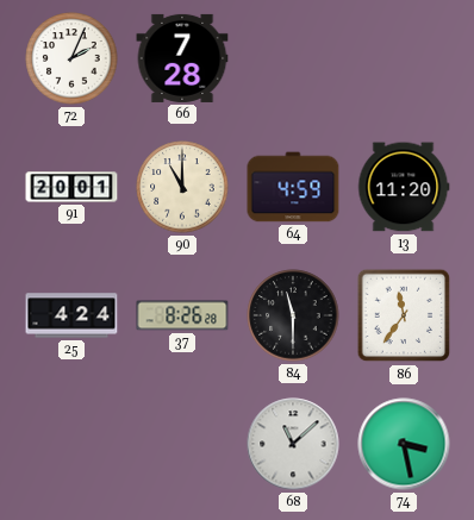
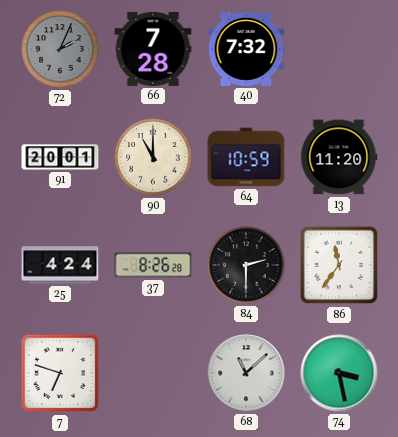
72 dial: white -> grey (60, 49)
40: none -> 7:32 (246, 49)
64: 4:59 -> 10:59 (246, 157)
84: 11:30 -> 2:30 (246, 265)
7: none -> 6:48 (60, 373)
